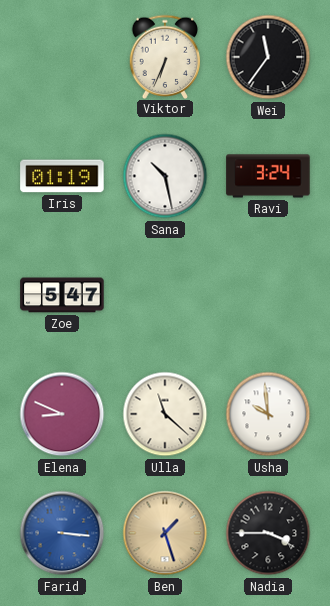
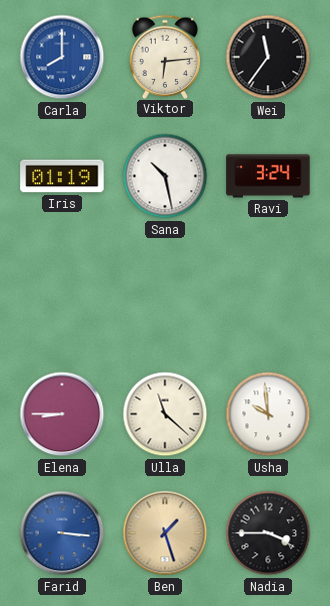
Carla: none -> 8:00 (62, 57)
Viktor: 6:34 -> 6:14 (165, 56)
Zoe: 5:47 -> none (62, 295)
Elena: 8:49 -> 8:45 (62, 414)
